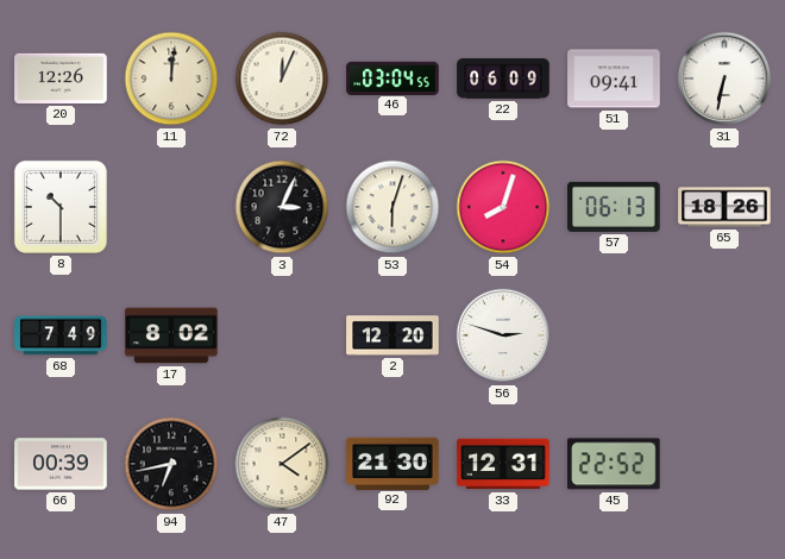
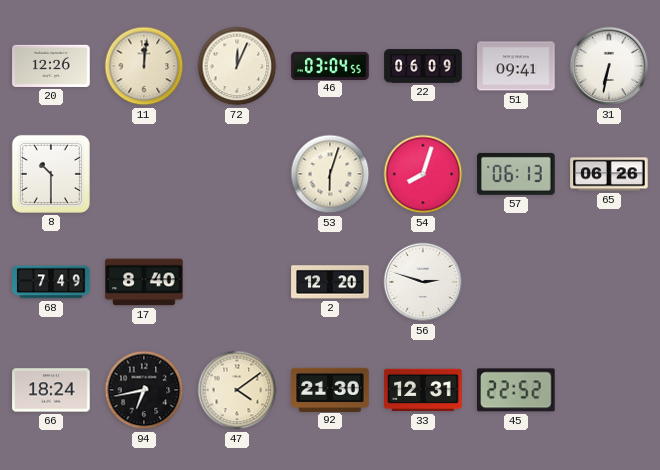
3: 3:04 -> none (282, 207)
65: 18:26 -> 06:26 (609, 174)
17: 8:02 -> 8:40 (144, 282)
66: 00:39 -> 18:24 (51, 390)
